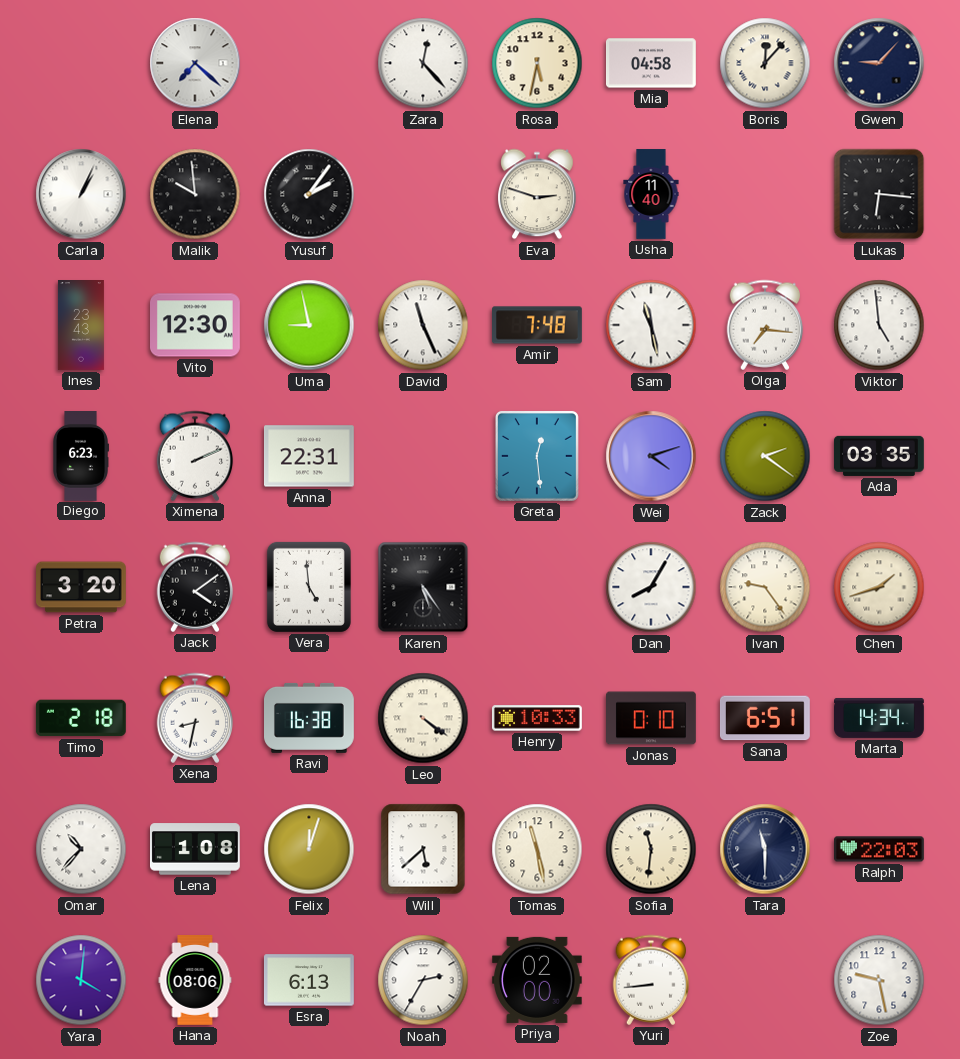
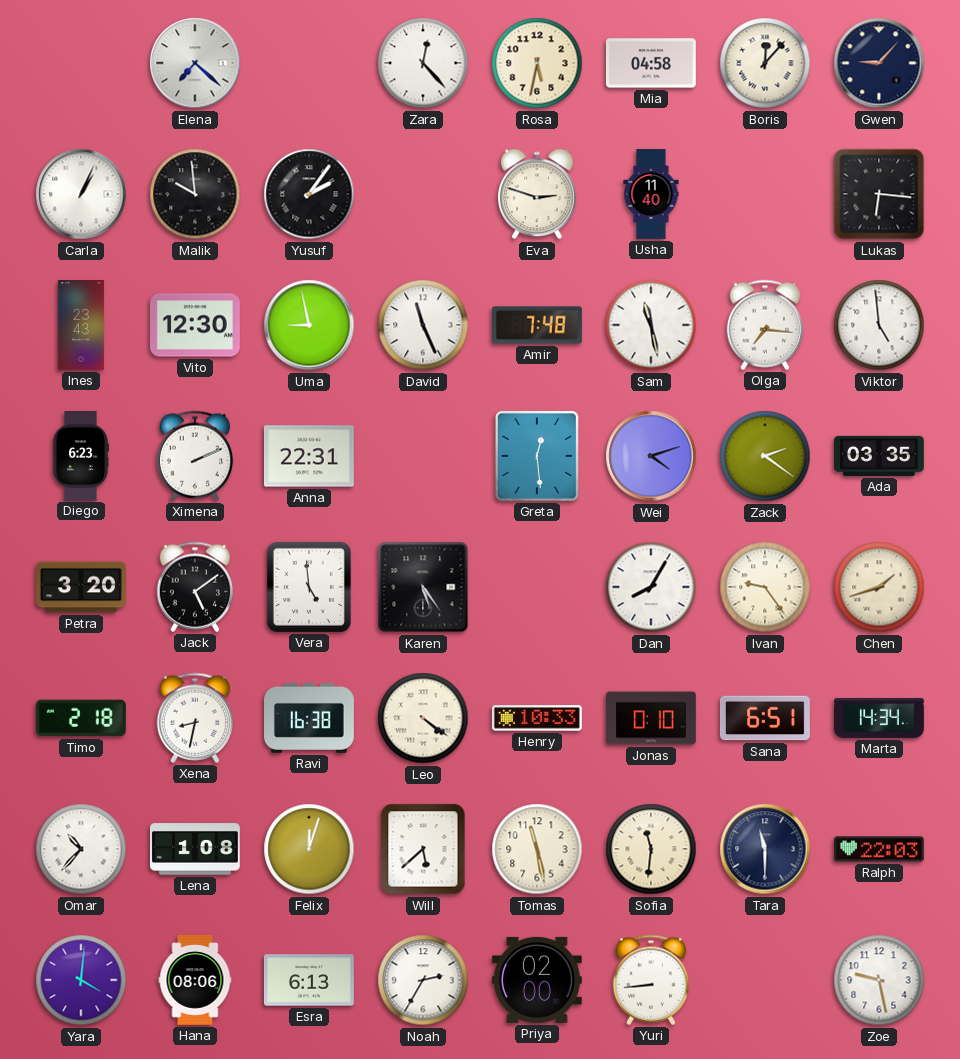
Jack: 4:09 -> 5:09 (195, 587)
